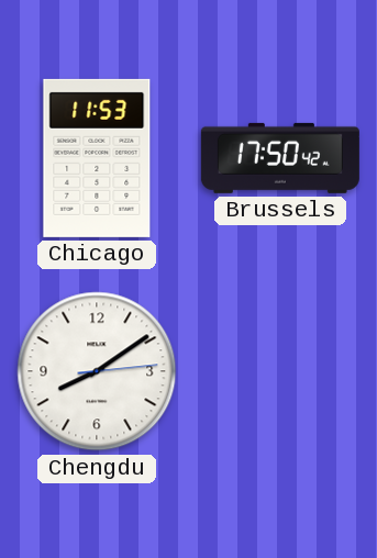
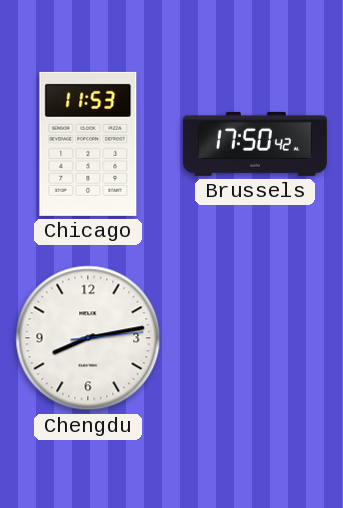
Chengdu: 8:09 -> 8:13 (88, 338)
